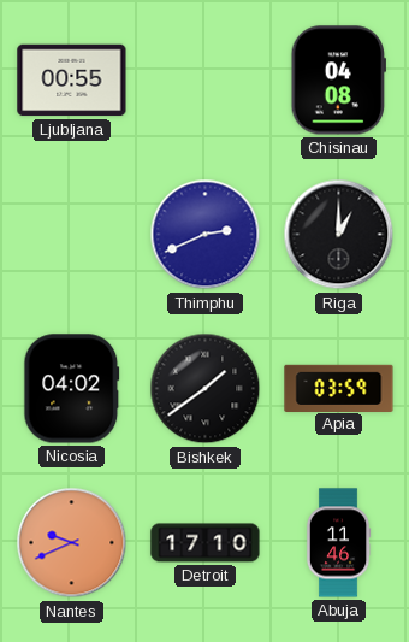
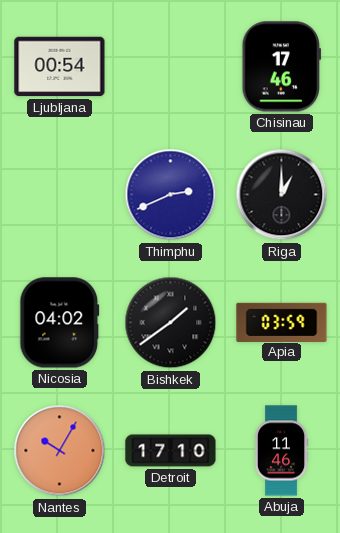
Ljubljana: 00:55 -> 00:54 (60, 67)
Chisinau: 04:08 -> 17:46 (282, 67)
Nantes: 9:41 -> 10:05 (60, 451)
